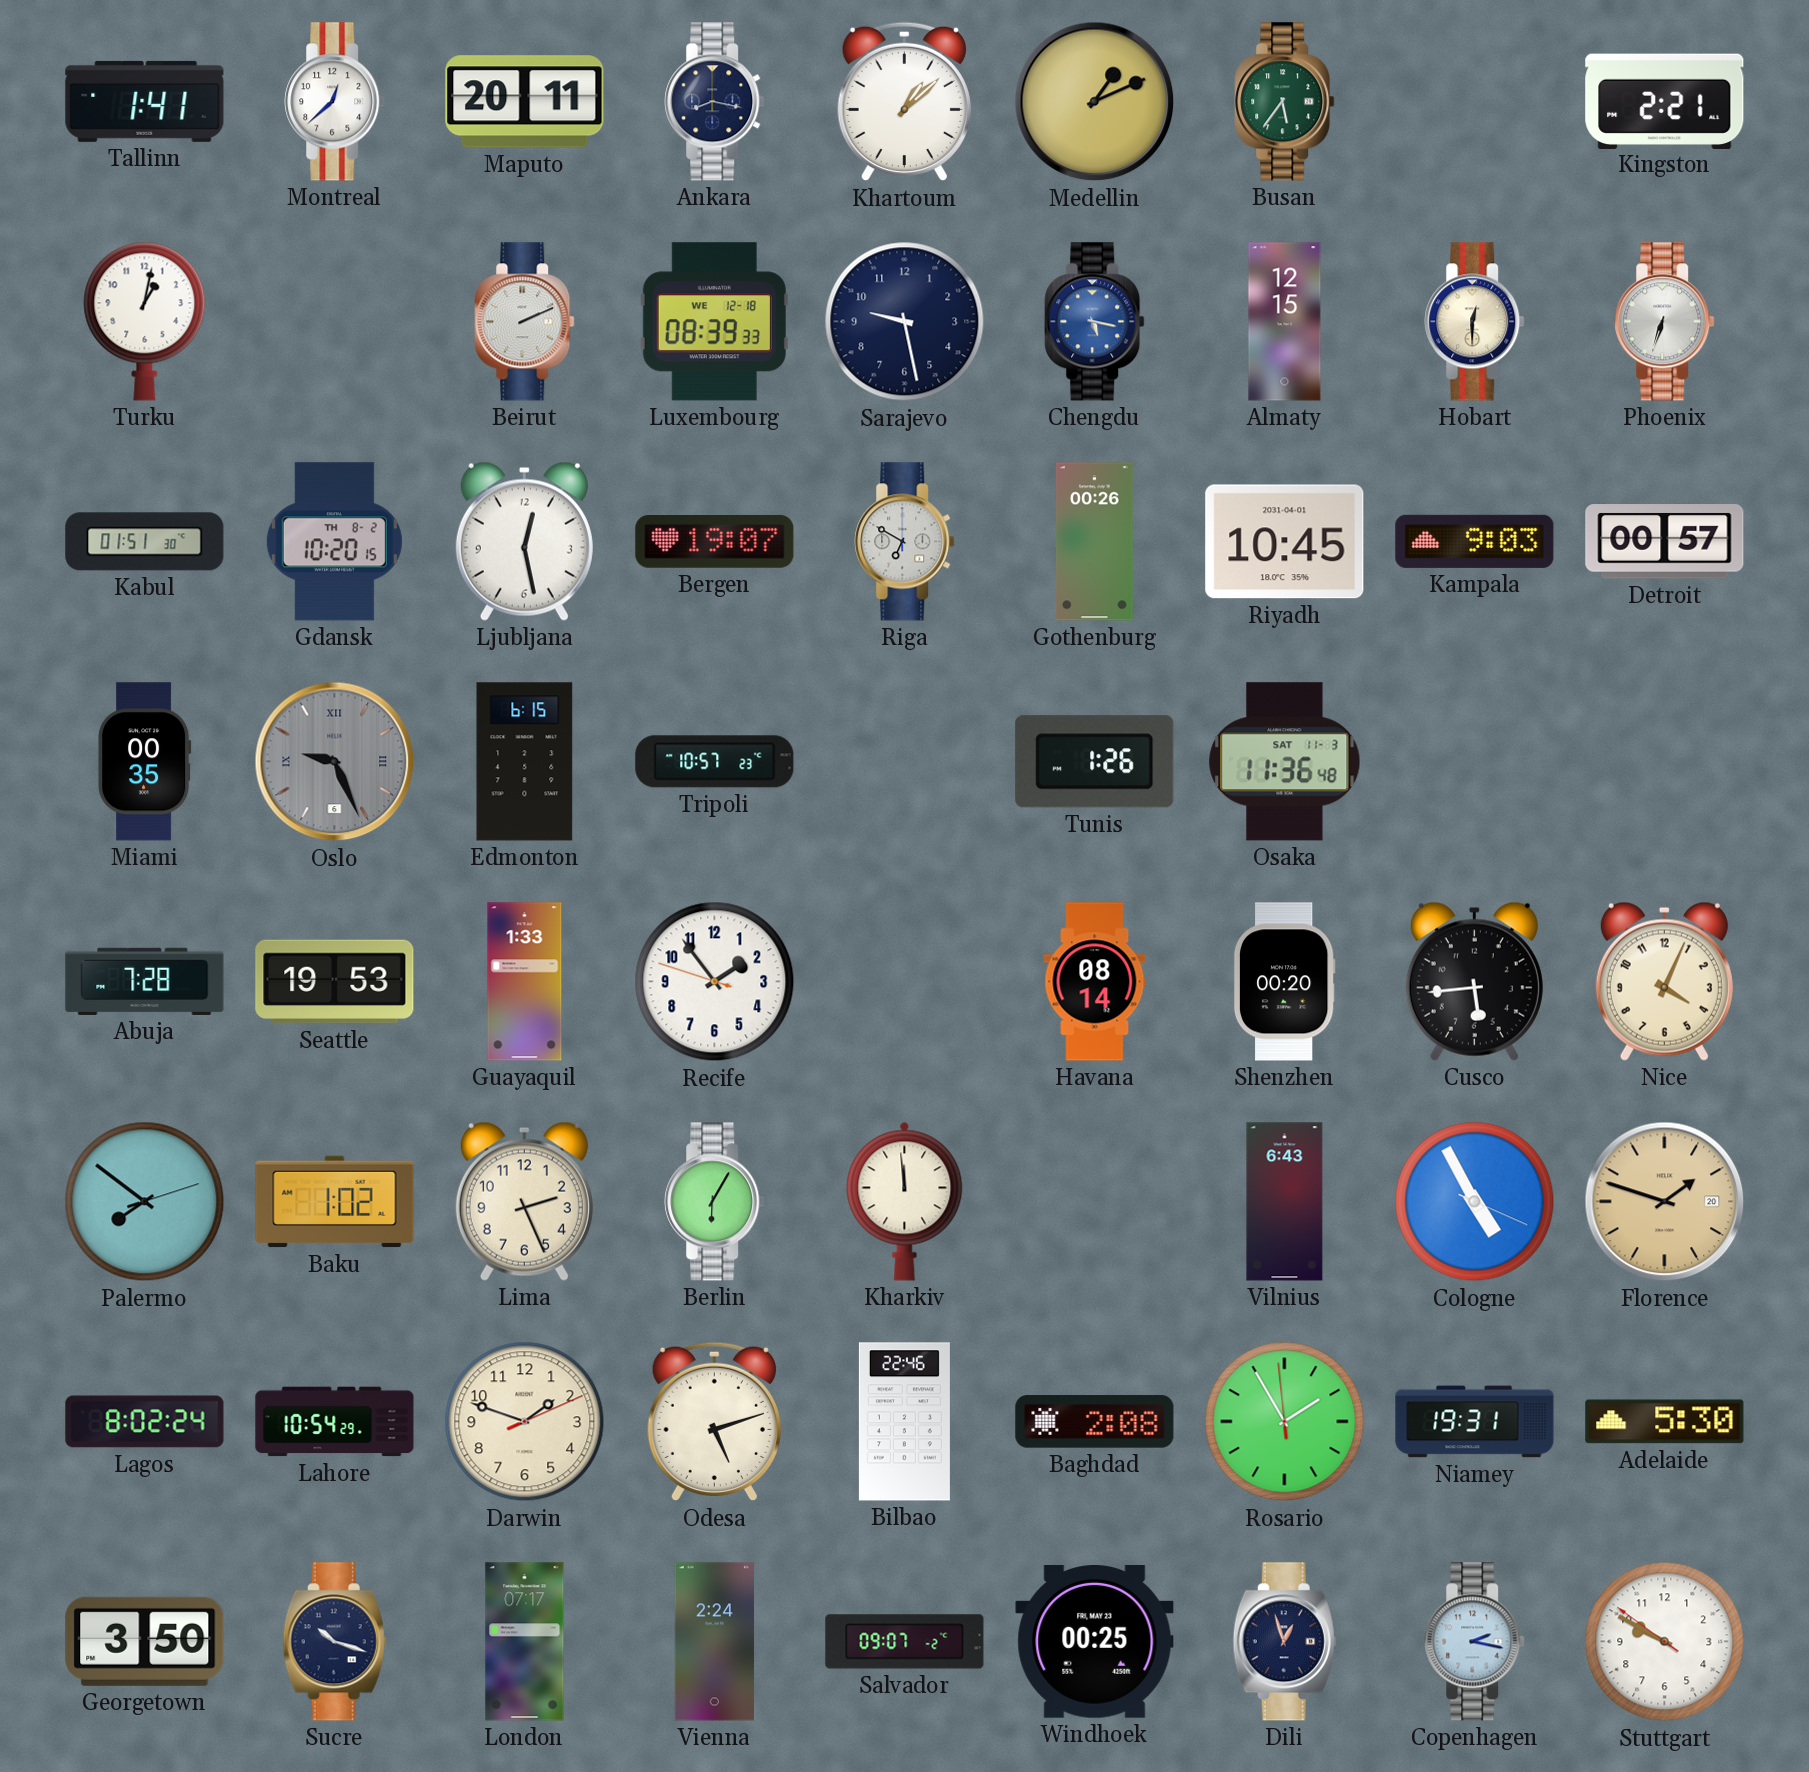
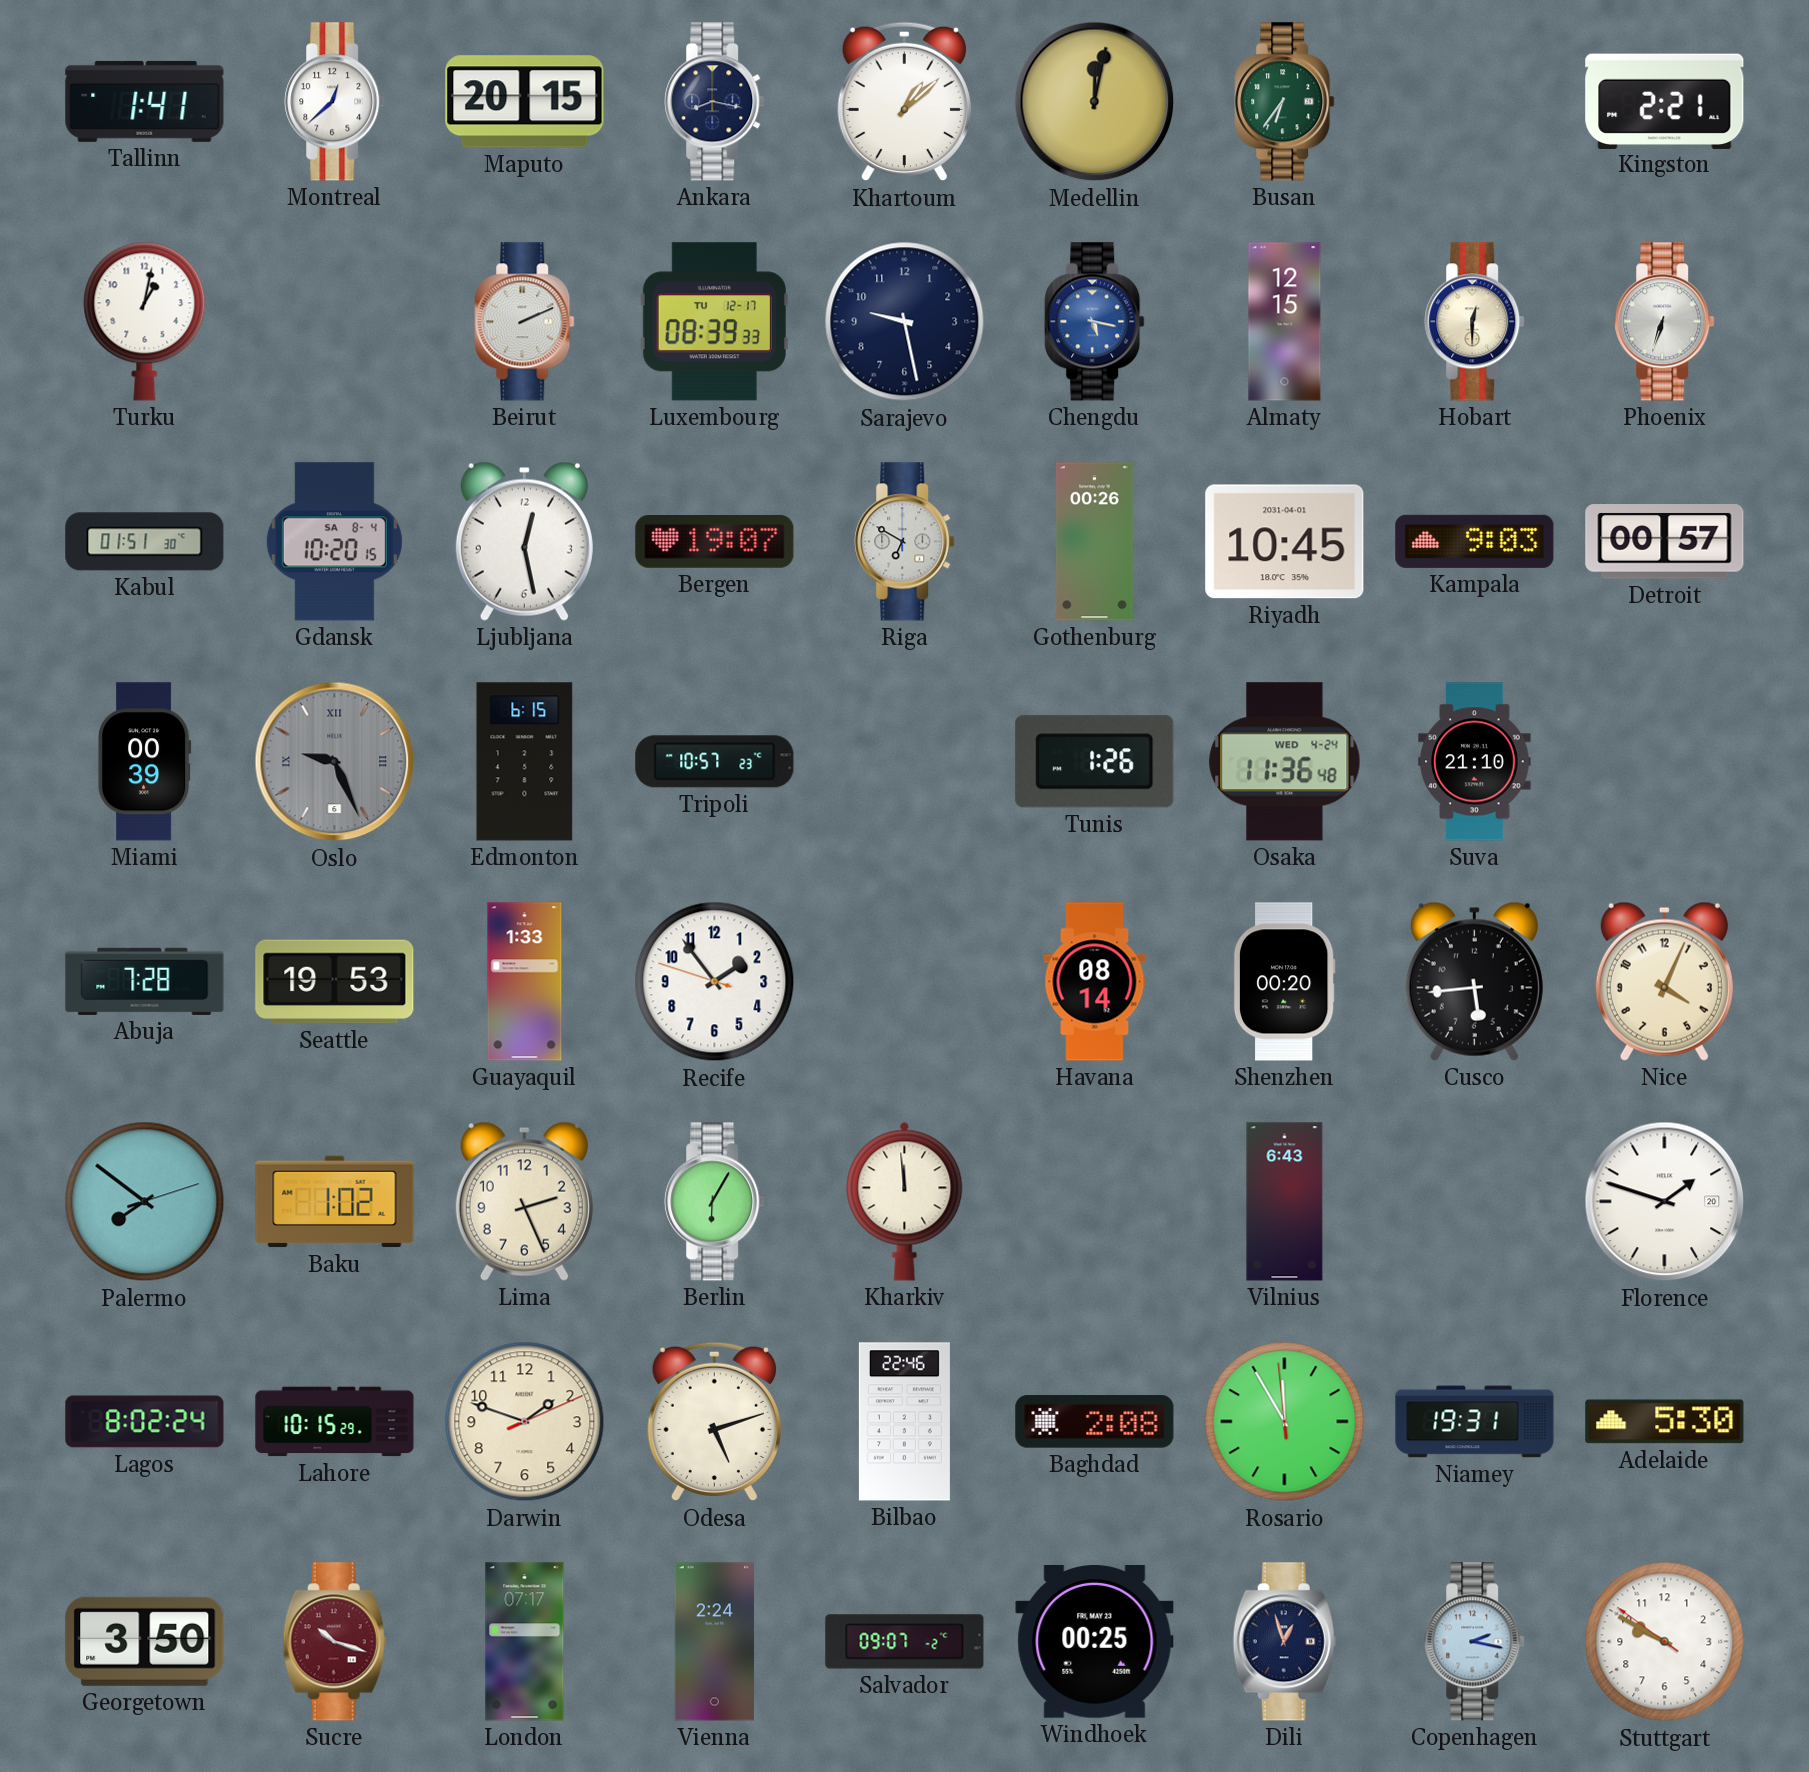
Maputo: 20:11 -> 20:15 (525, 102)
Medellin: 1:11 -> 12:02 (1095, 102)
Busan: 5:36 -> 6:36 (1285, 102)
Luxembourg date: WE 12-18 -> TU 12-17 (714, 322)
Gdansk date: TH 8-2 -> SA 8-4 (334, 542)
Miami: 00:35 -> 00:39 (144, 762)
Osaka date: SAT 11-3 -> WED 4-24 (1285, 762)
Suva: none -> 21:10 (1475, 762)
Cologne: 4:55 -> none (1475, 1202)
Florence dial: champagne -> white (1665, 1202)
Lahore: 10:54 -> 10:15 (335, 1422)
Rosario: 1:54 -> 11:54 (1285, 1422)
Sucre dial: navy -> burgundy (334, 1642)
